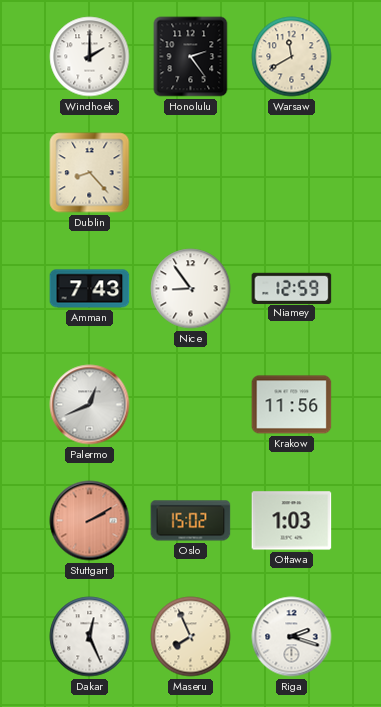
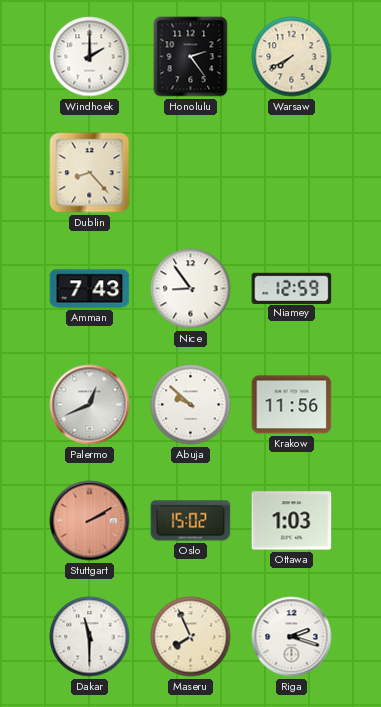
Warsaw: 11:40 -> 7:40 (292, 57)
Abuja: none -> 9:52 (191, 405)
Dakar: 12:26 -> 11:30 (90, 637)
